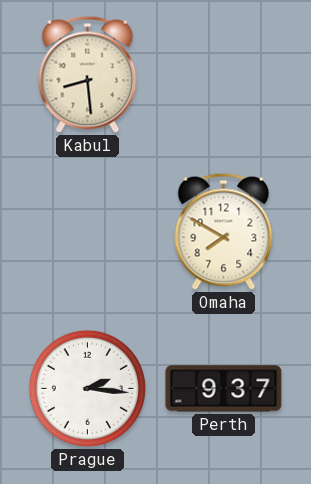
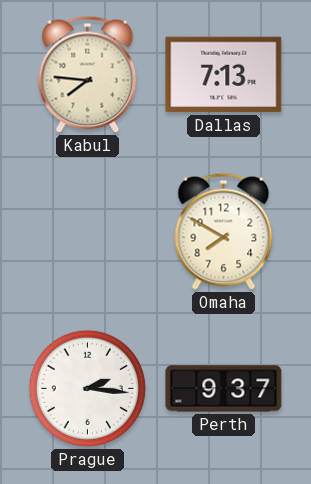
Kabul: 8:29 -> 7:46 (88, 74)
Dallas: none -> 7:13 (224, 75)
